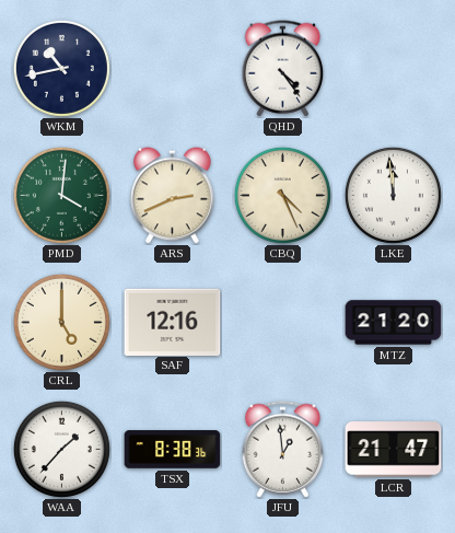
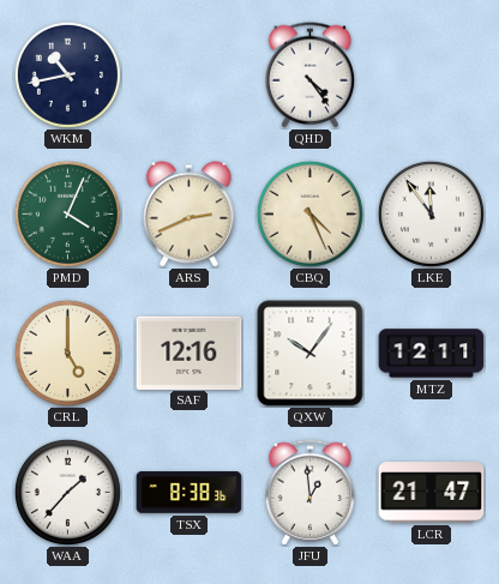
PMD: 4:01 -> 4:04 (67, 213)
LKE: 11:59 -> 11:54 (431, 213)
QXW: none -> 10:06 (311, 354)
MTZ: 21:20 -> 12:11 (432, 354)
